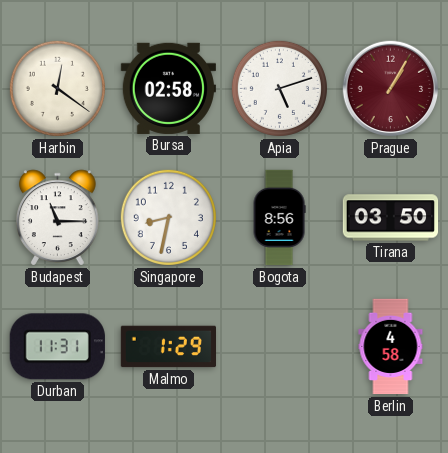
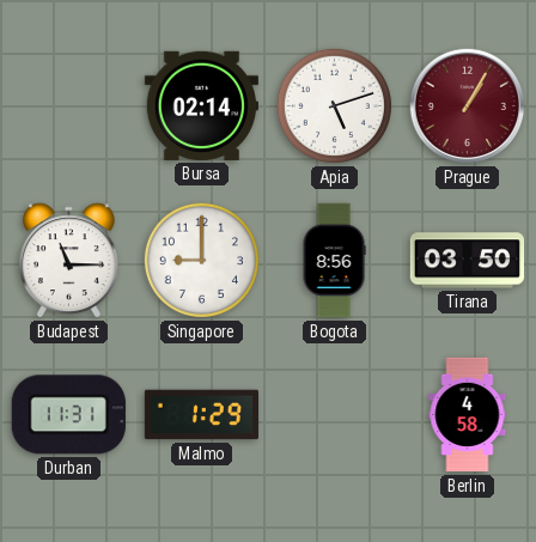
Harbin: 12:21 -> none (57, 88)
Bursa: 02:58 -> 02:14 (201, 105)
Singapore: 8:32 -> 9:00 (201, 260)
